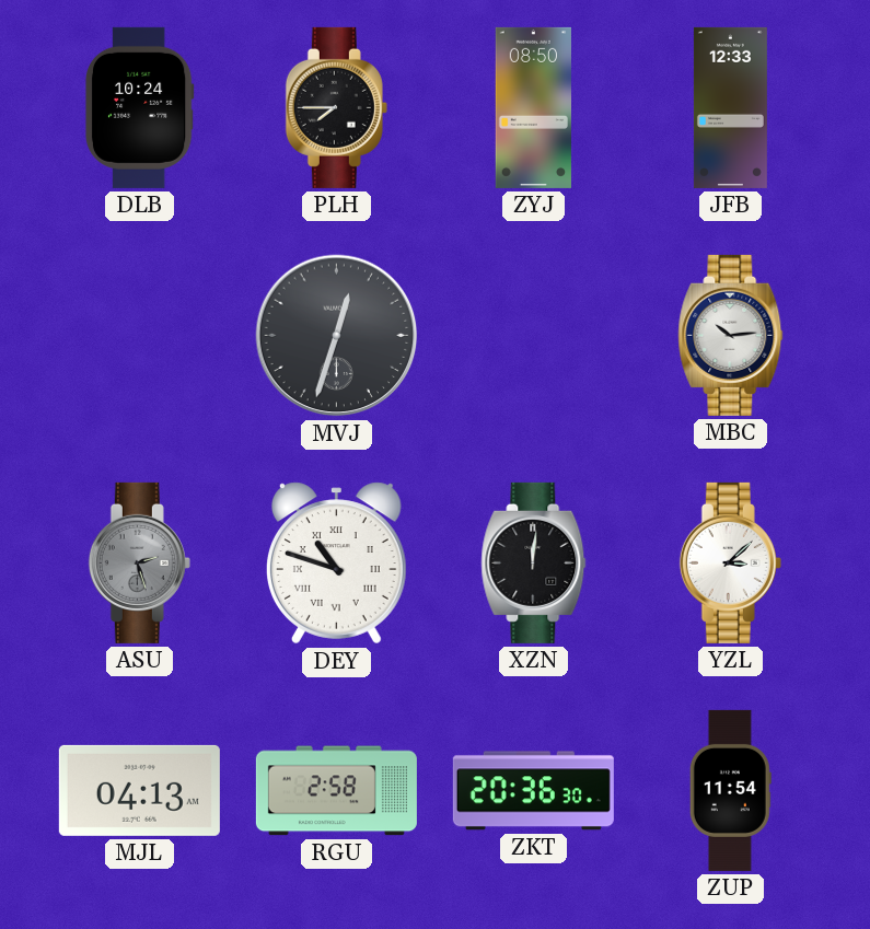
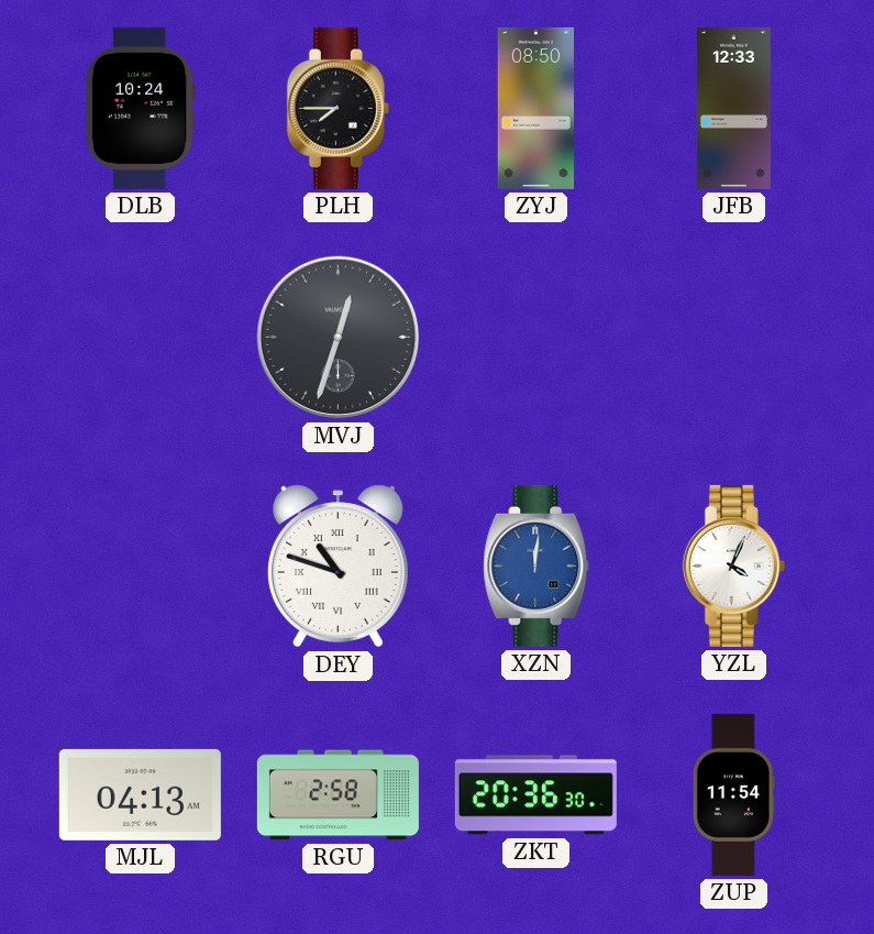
MBC: 10:14 -> none (731, 335)
ASU: 2:27 -> none (139, 562)
XZN dial: black -> blue (536, 565)
YZL: 3:08 -> 4:04 (733, 565)
